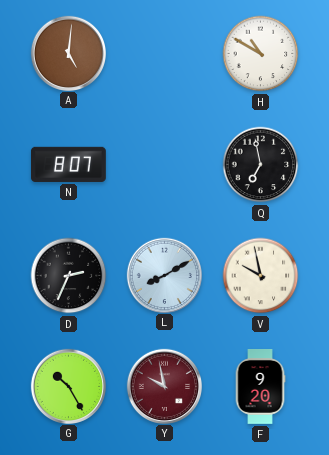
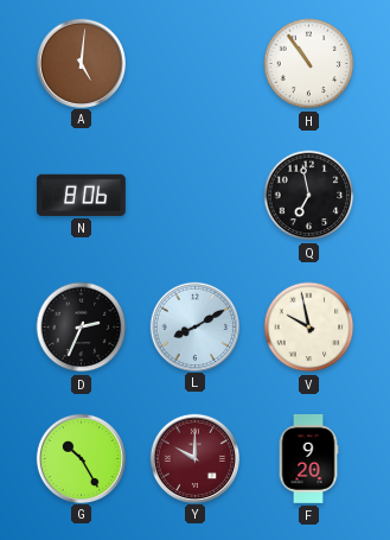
H: 10:50 -> 10:54 (309, 64)
N: 8:07 -> 8:06 (82, 195)
Y: 9:58 -> 10:00 (194, 458)
